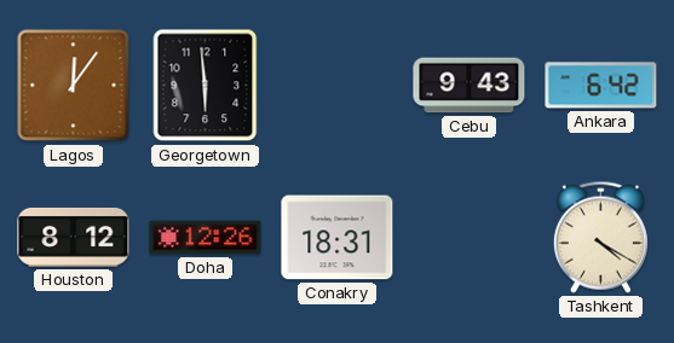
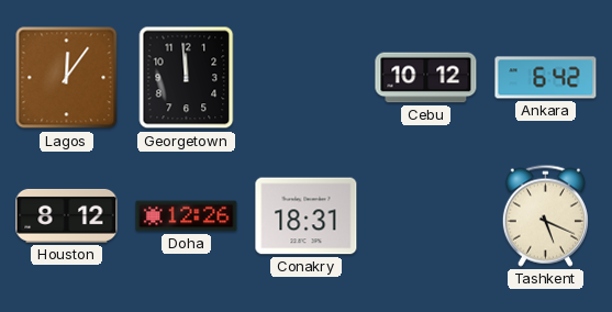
Georgetown: 5:59 -> 11:59 (187, 78)
Cebu: 9:43 -> 10:12 (426, 78)
Tashkent: 4:20 -> 5:19 (545, 215)
